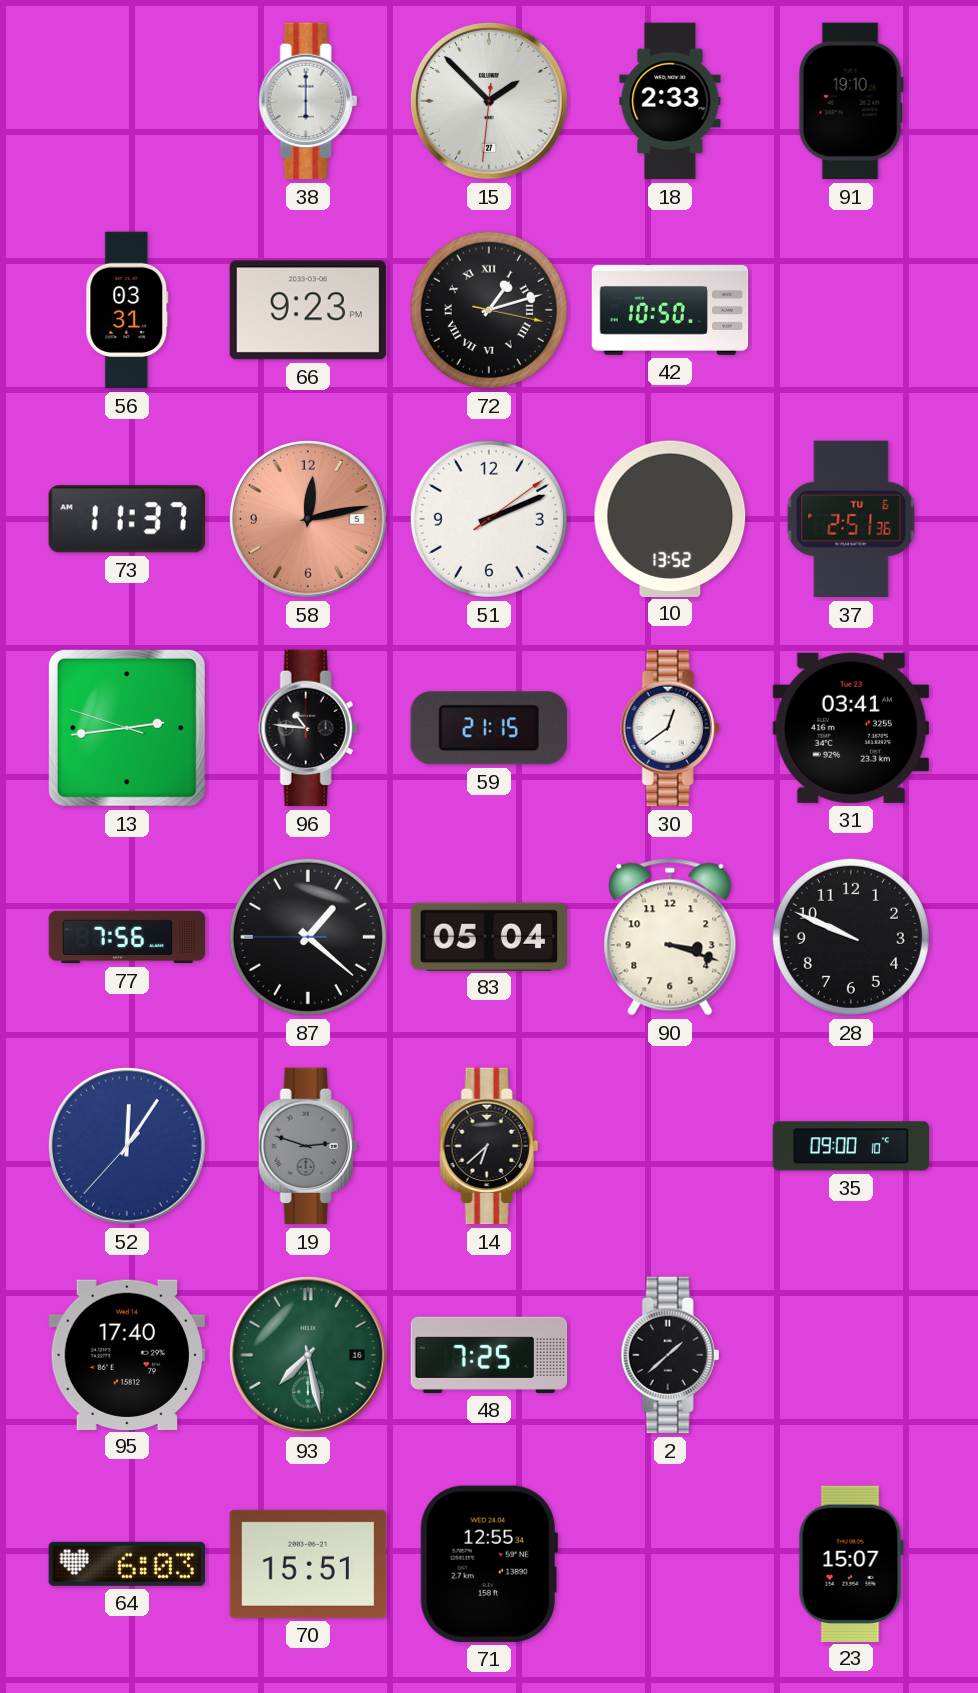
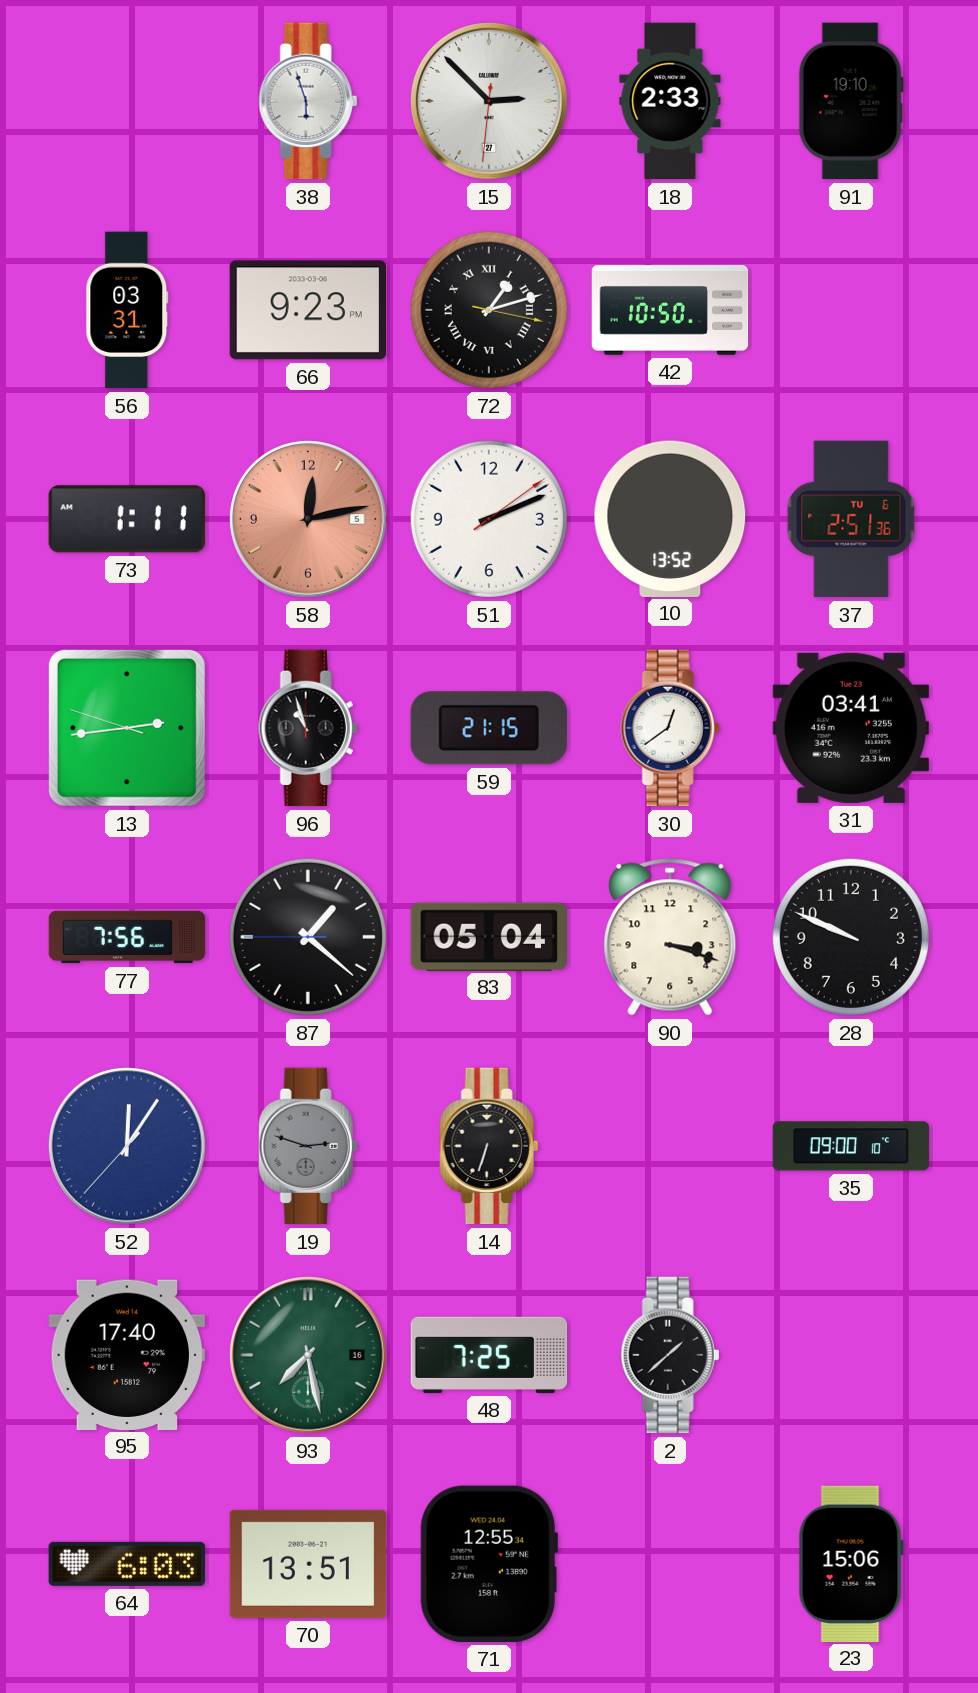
38: 6:00 -> 5:57 (308, 101)
15: 1:52 -> 2:52 (490, 102)
73: 11:37 -> 1:11 (127, 519)
96: 10:46 -> 10:57 (308, 728)
14: 6:38 -> 6:33 (489, 1146)
70: 15:51 -> 13:51 (308, 1564)
23: 15:07 -> 15:06 (851, 1563)
